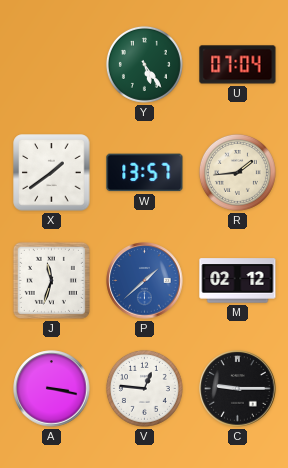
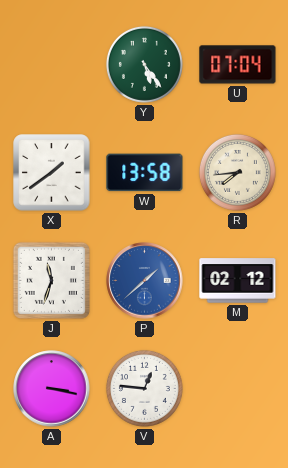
W: 13:57 -> 13:58 (145, 173)
R: 1:44 -> 7:44 (237, 172)
C: 9:15 -> none (238, 389)
